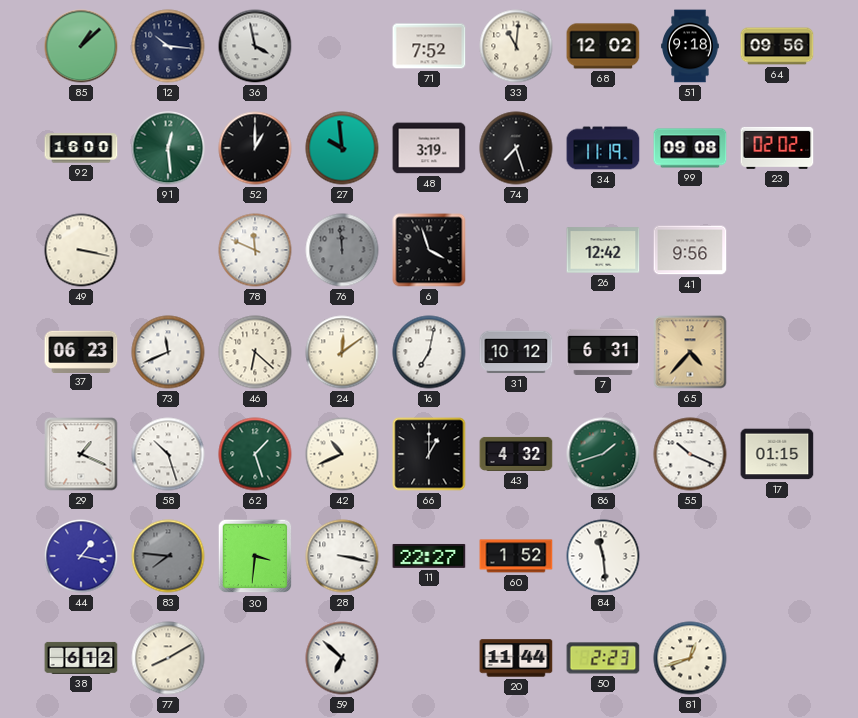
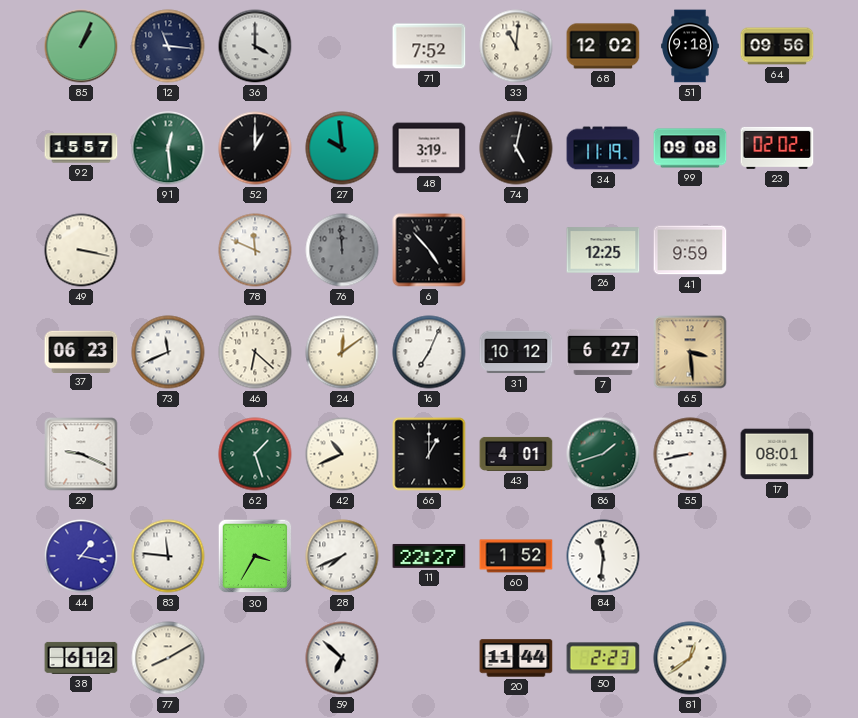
85: 1:08 -> 1:04 (81, 46)
12: 10:16 -> 11:16 (168, 46)
36: 3:58 -> 4:00 (255, 46)
92: 16:00 -> 15:57 (81, 148)
74: 7:27 -> 5:02 (516, 148)
6: 3:57 -> 4:53 (429, 250)
26: 12:42 -> 12:25 (603, 250)
41: 9:56 -> 9:59 (690, 250)
16: 7:02 -> 7:04 (429, 352)
7: 6:31 -> 6:27 (603, 352)
65: 4:37 -> 3:29 (690, 352)
29: 1:19 -> 9:19 (81, 454)
58: 10:27 -> none (168, 454)
43: 4:32 -> 4:01 (516, 454)
55: 10:19 -> 8:43 (690, 454)
17: 01:15 -> 08:01 (777, 454)
83: 7:46 -> 11:46 (168, 556)
83 dial: grey -> white (168, 556)
30: 3:31 -> 3:35 (255, 556)
28: 3:17 -> 7:41 (342, 556)
84: 11:29 -> 11:31 (603, 556)
81: 12:42 -> 12:39 (690, 658)
